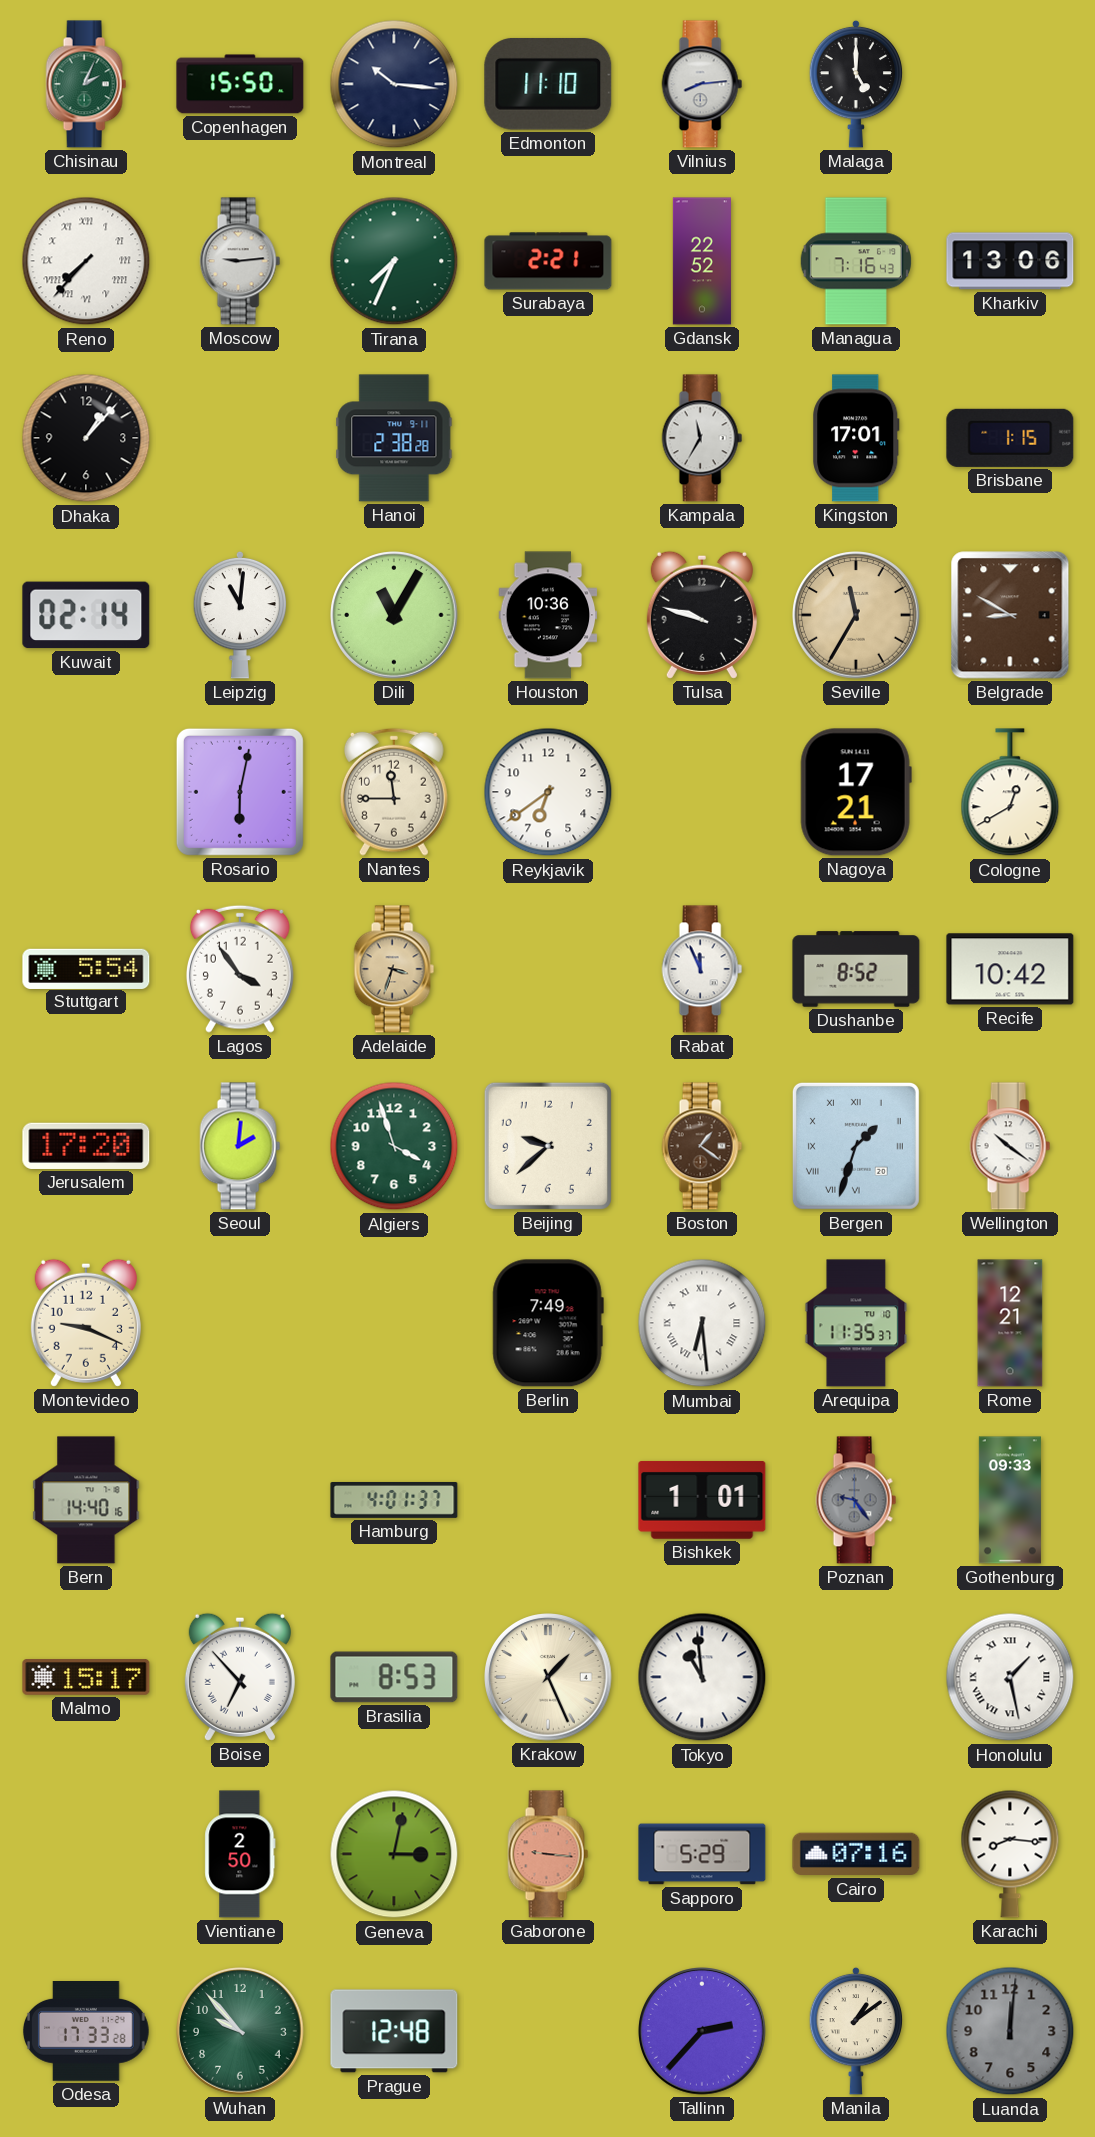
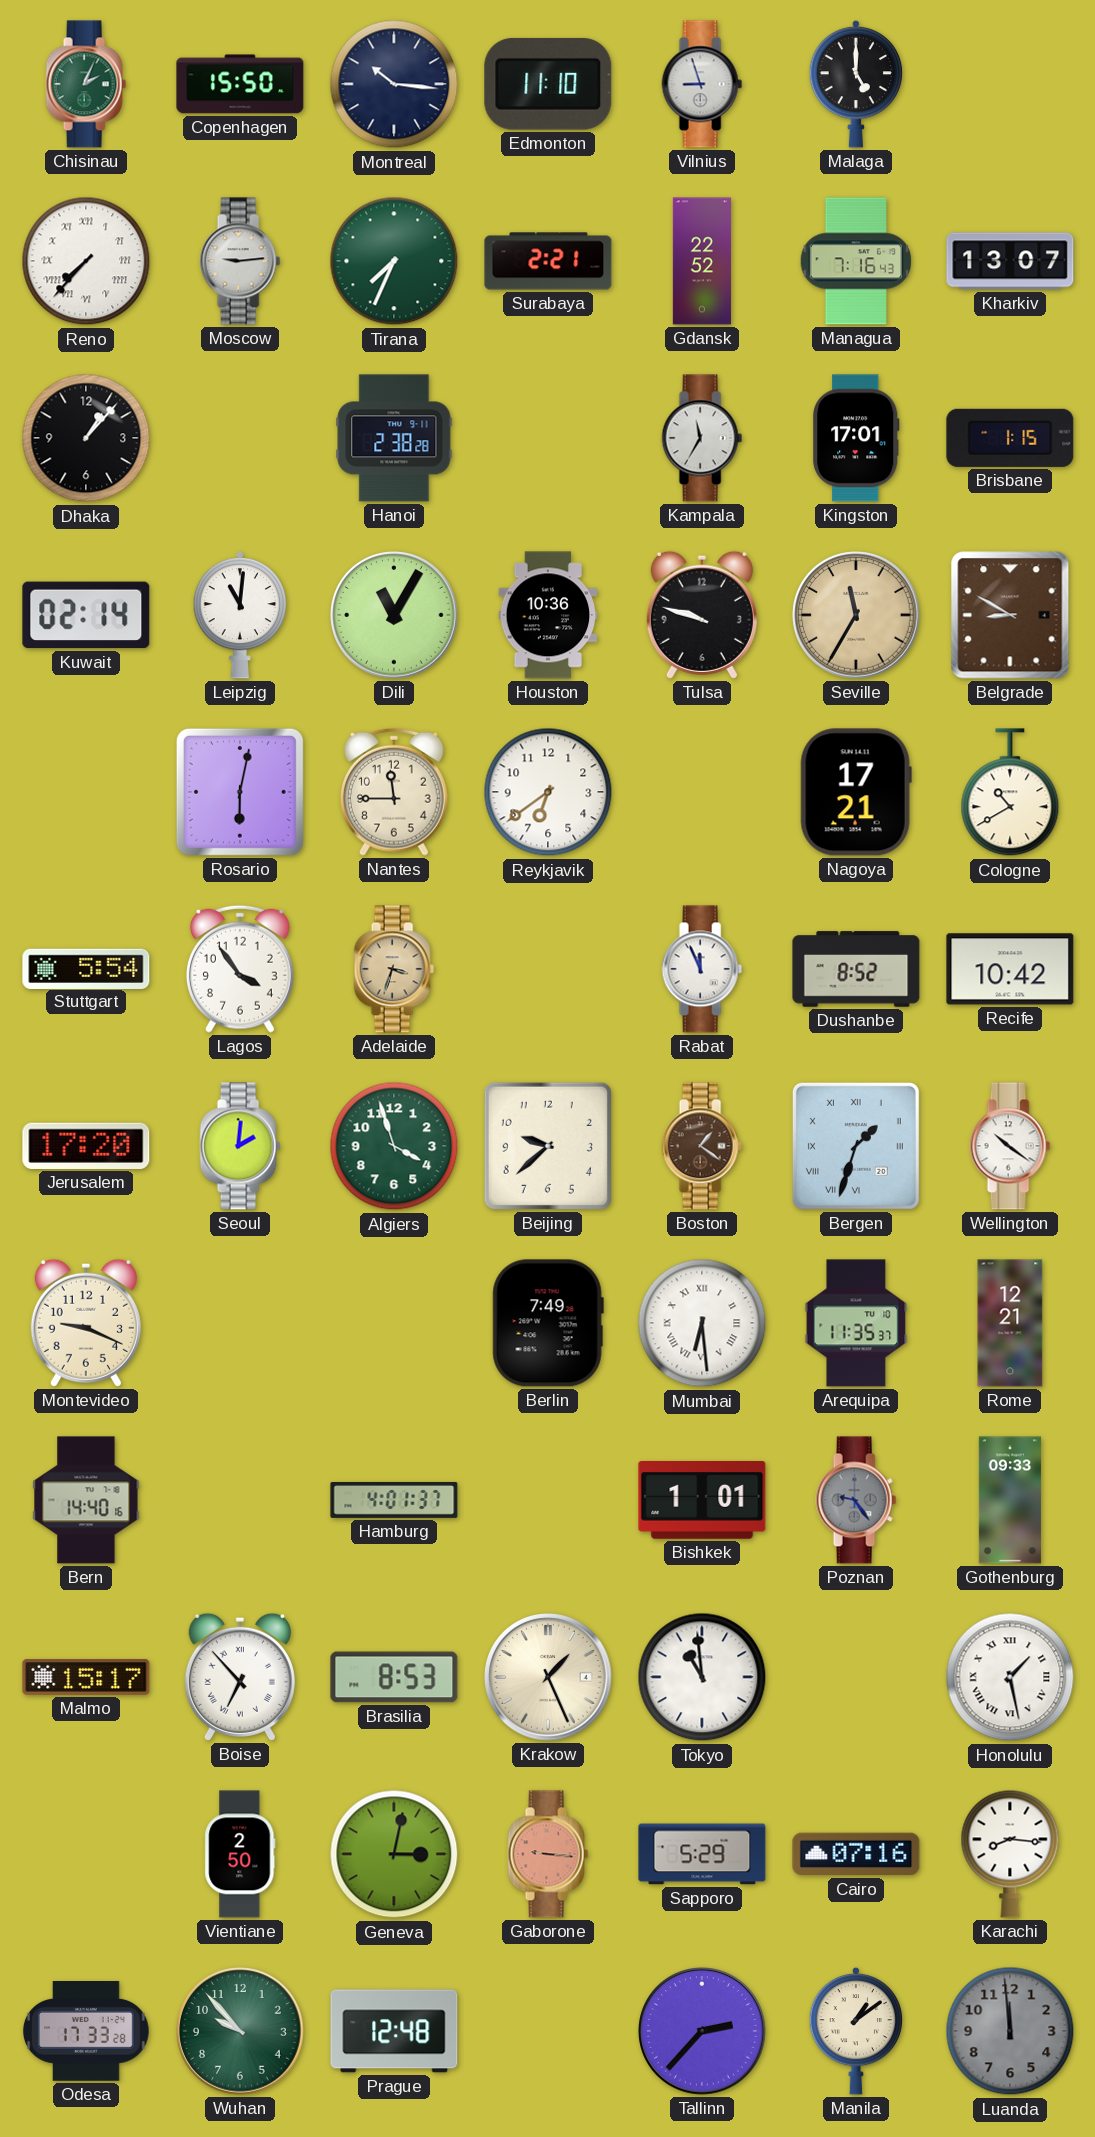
Vilnius: 8:14 -> 8:57 (702, 84)
Kharkiv: 13:06 -> 13:07 (1010, 261)
Cologne: 12:40 -> 10:40 (1010, 793)
Luanda: 12:01 -> 11:59 (1010, 2031)
